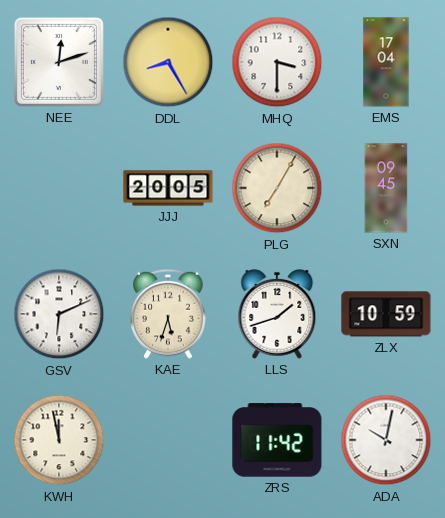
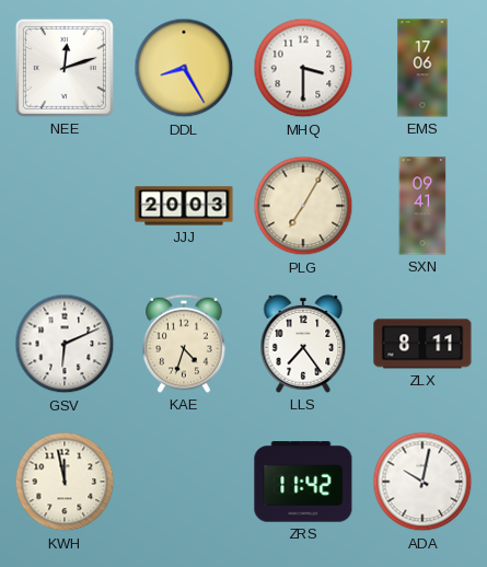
EMS: 17:04 -> 17:06 (422, 68)
JJJ: 20:05 -> 20:03 (184, 206)
SXN: 09:45 -> 09:41 (422, 206)
KAE: 5:33 -> 4:33 (184, 344)
LLS: 1:42 -> 7:24 (303, 344)
ZLX: 10:59 -> 8:11 (422, 344)
